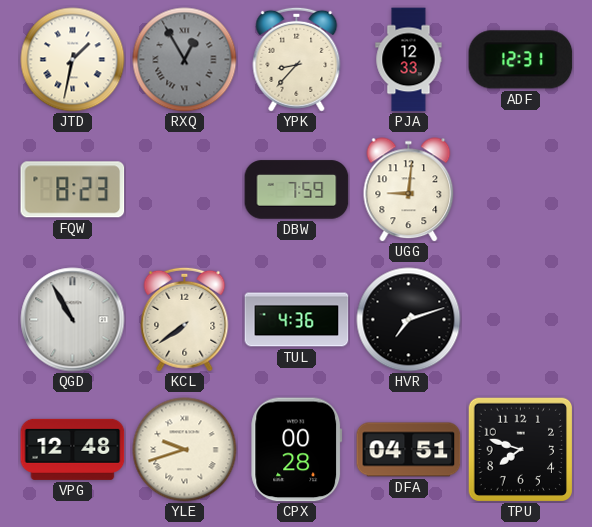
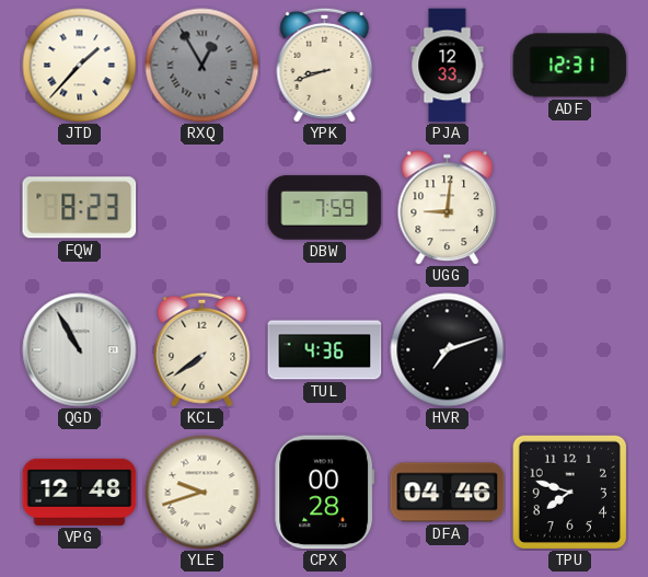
JTD: 1:32 -> 1:37 (80, 66)
YPK: 8:37 -> 8:42 (325, 65)
DFA: 04:51 -> 04:46 (448, 493)
